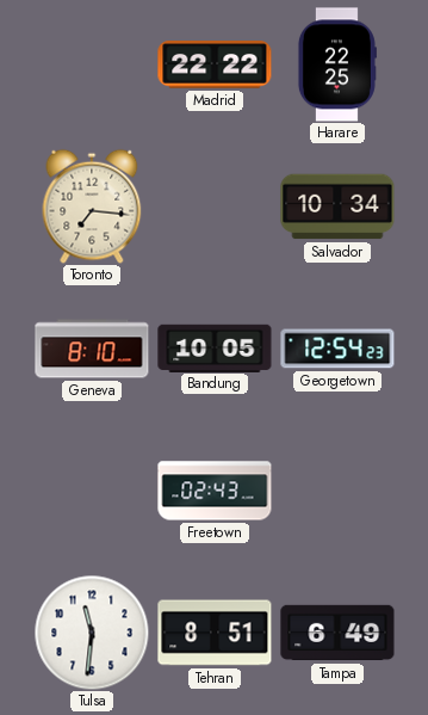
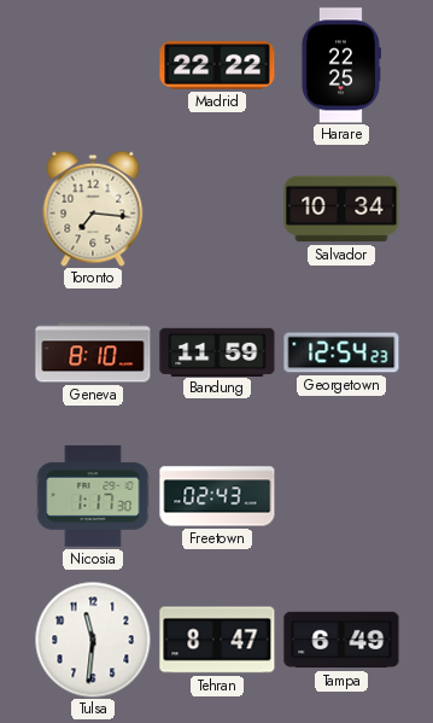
Bandung: 10:05 -> 11:59 (217, 351)
Nicosia: none -> 1:17 (93, 496)
Tehran: 8:51 -> 8:47 (217, 640)
